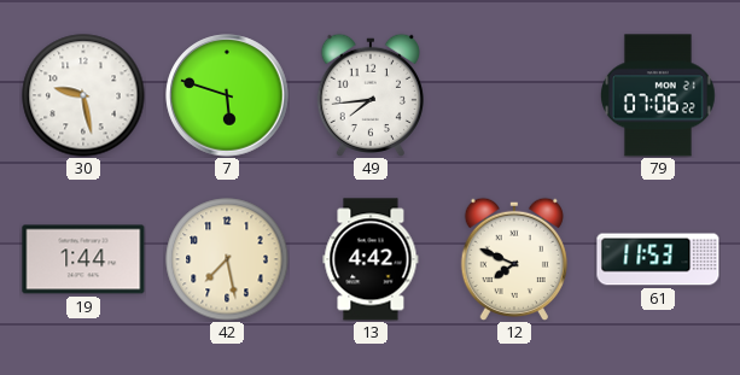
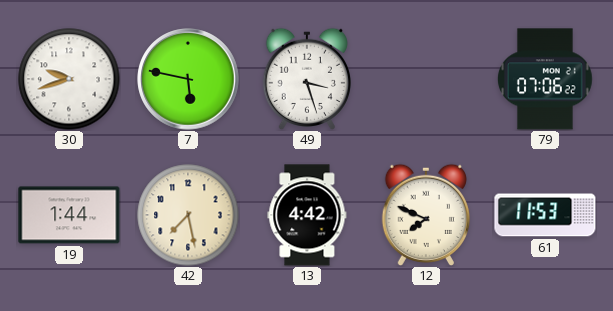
30: 9:28 -> 9:42 (69, 79)
7: 5:48 -> 5:47 (188, 79)
49: 7:44 -> 3:27 (306, 78)
